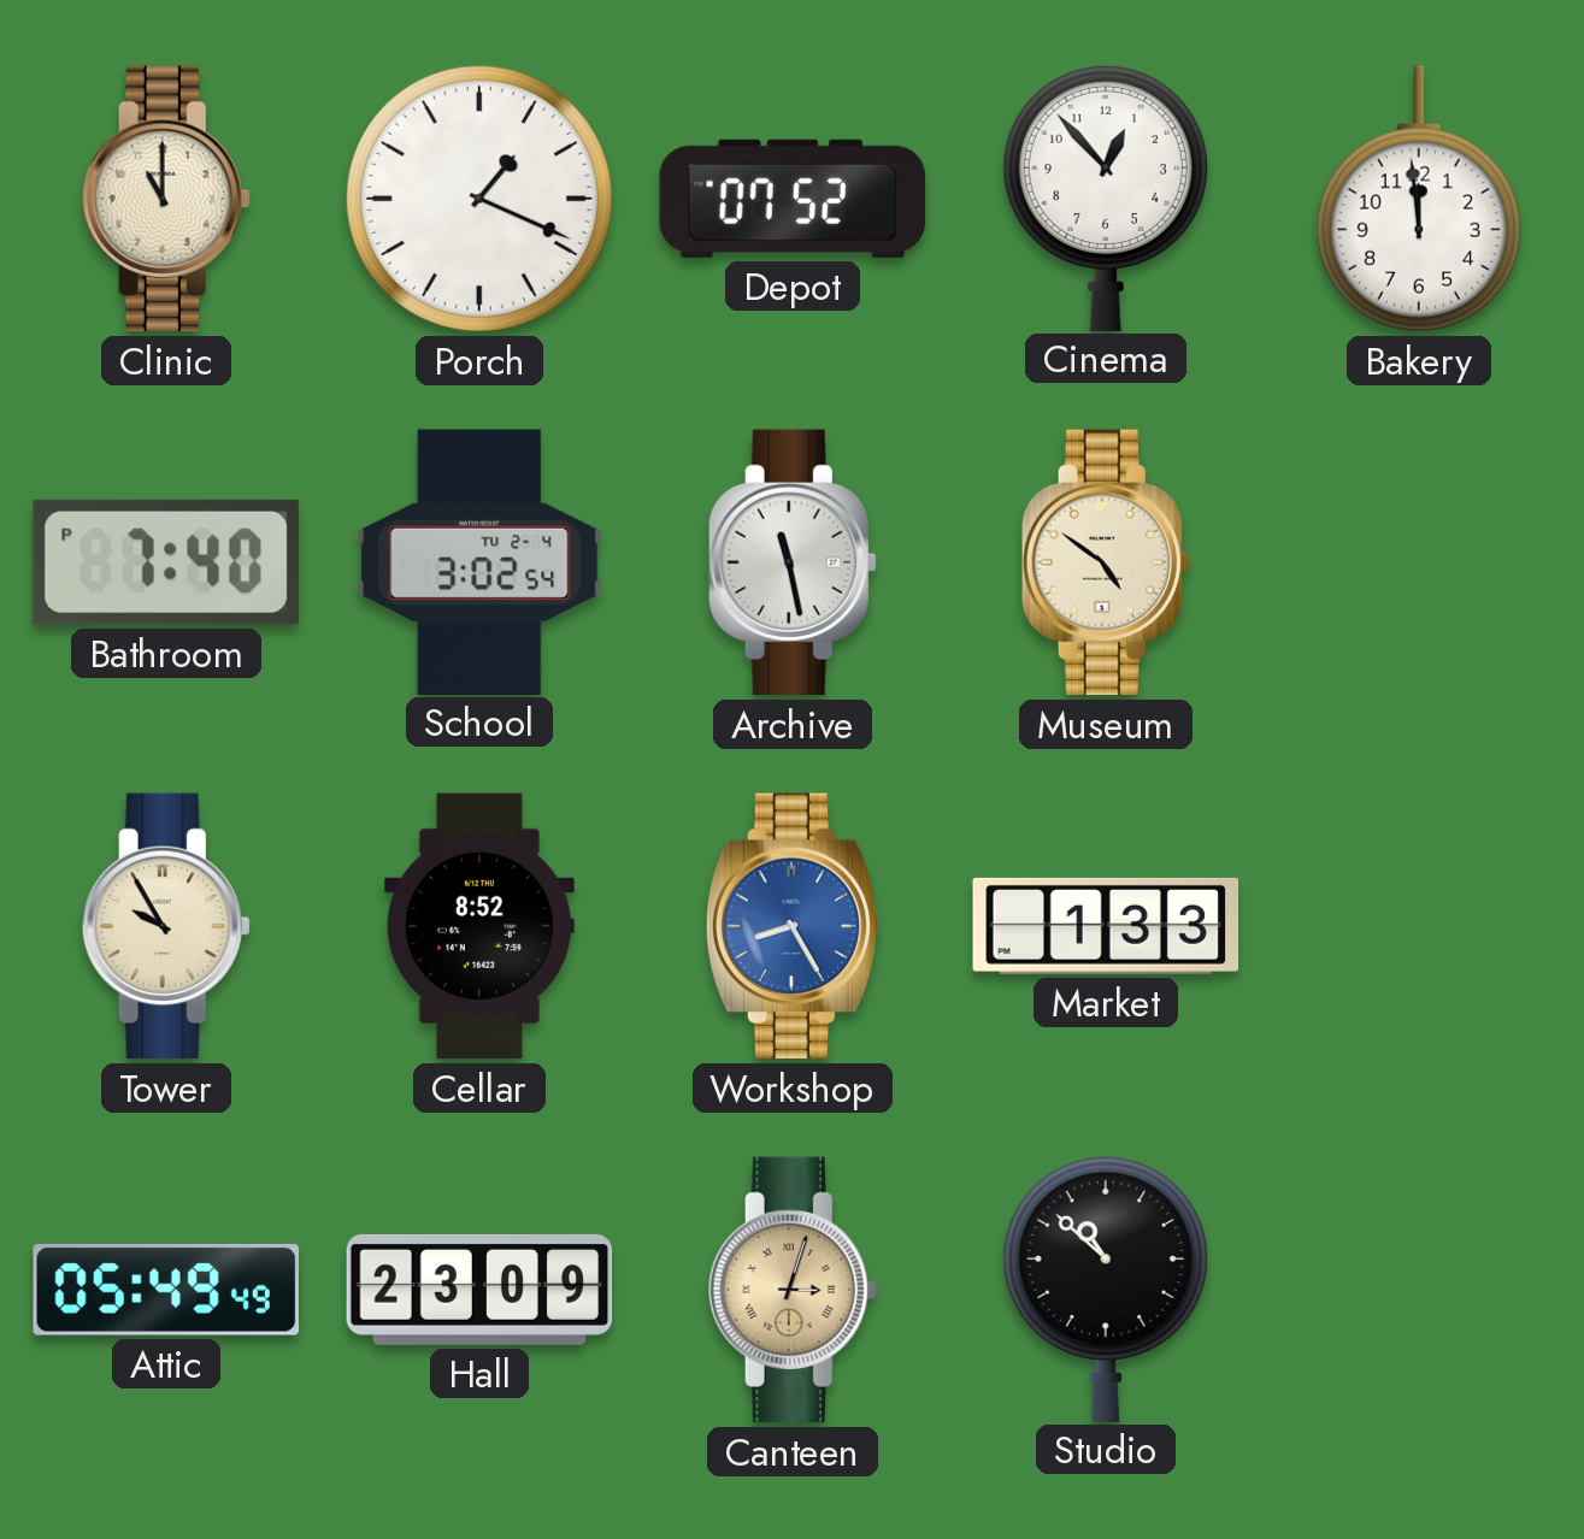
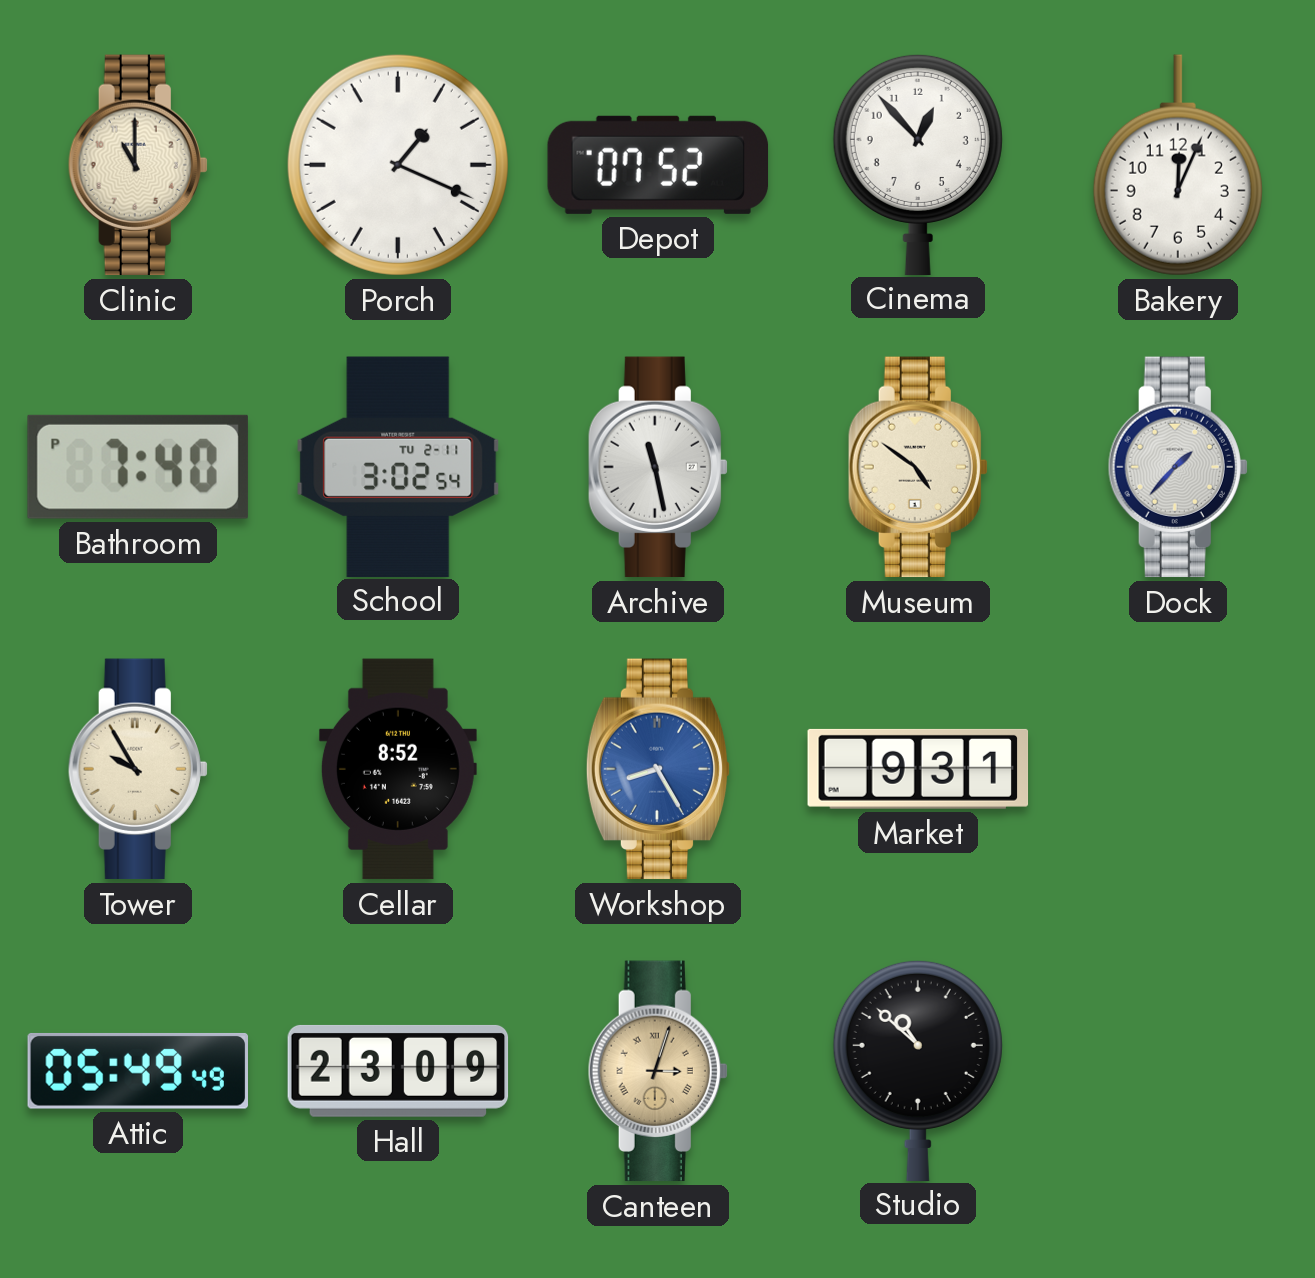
Bakery: 11:59 -> 12:04 (1178, 165)
School date: TU 2-4 -> TU 2-11 (398, 466)
Dock: none -> 1:37 (1178, 467)
Market: 1:33 -> 9:31 (918, 769)
